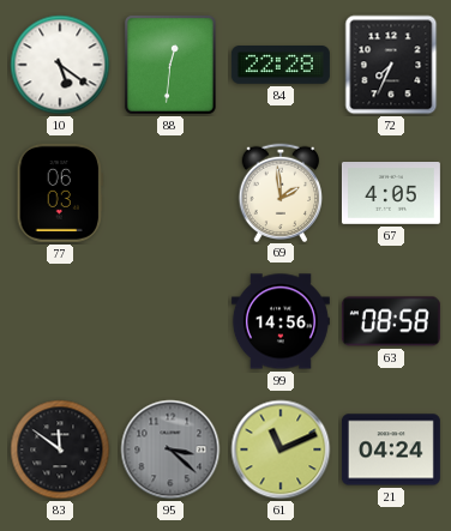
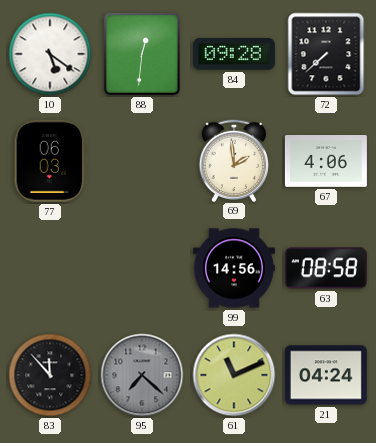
84: 22:28 -> 09:28 (234, 55)
72: 7:34 -> 7:38 (326, 54)
67: 4:05 -> 4:06 (326, 162)
83: 11:51 -> 11:53 (50, 375)
95: 3:22 -> 7:22 (142, 375)
